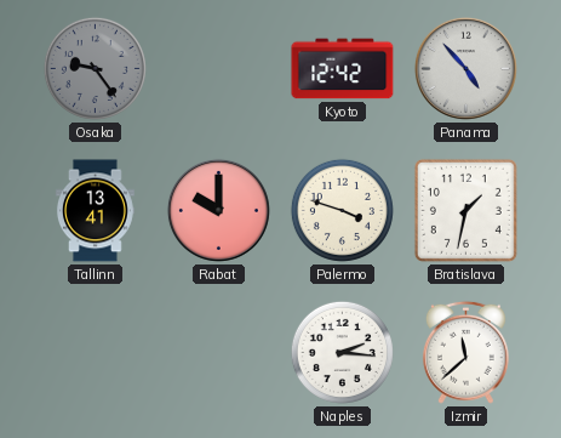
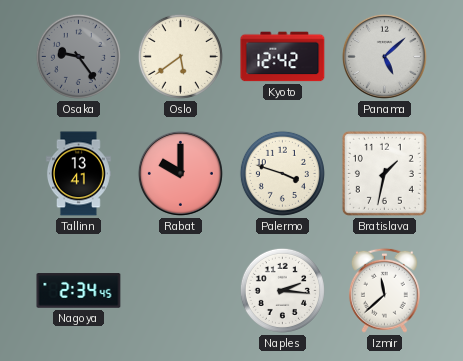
Oslo: none -> 5:39 (180, 56)
Panama: 4:53 -> 5:08 (384, 56)
Nagoya: none -> 2:34 (79, 291)
